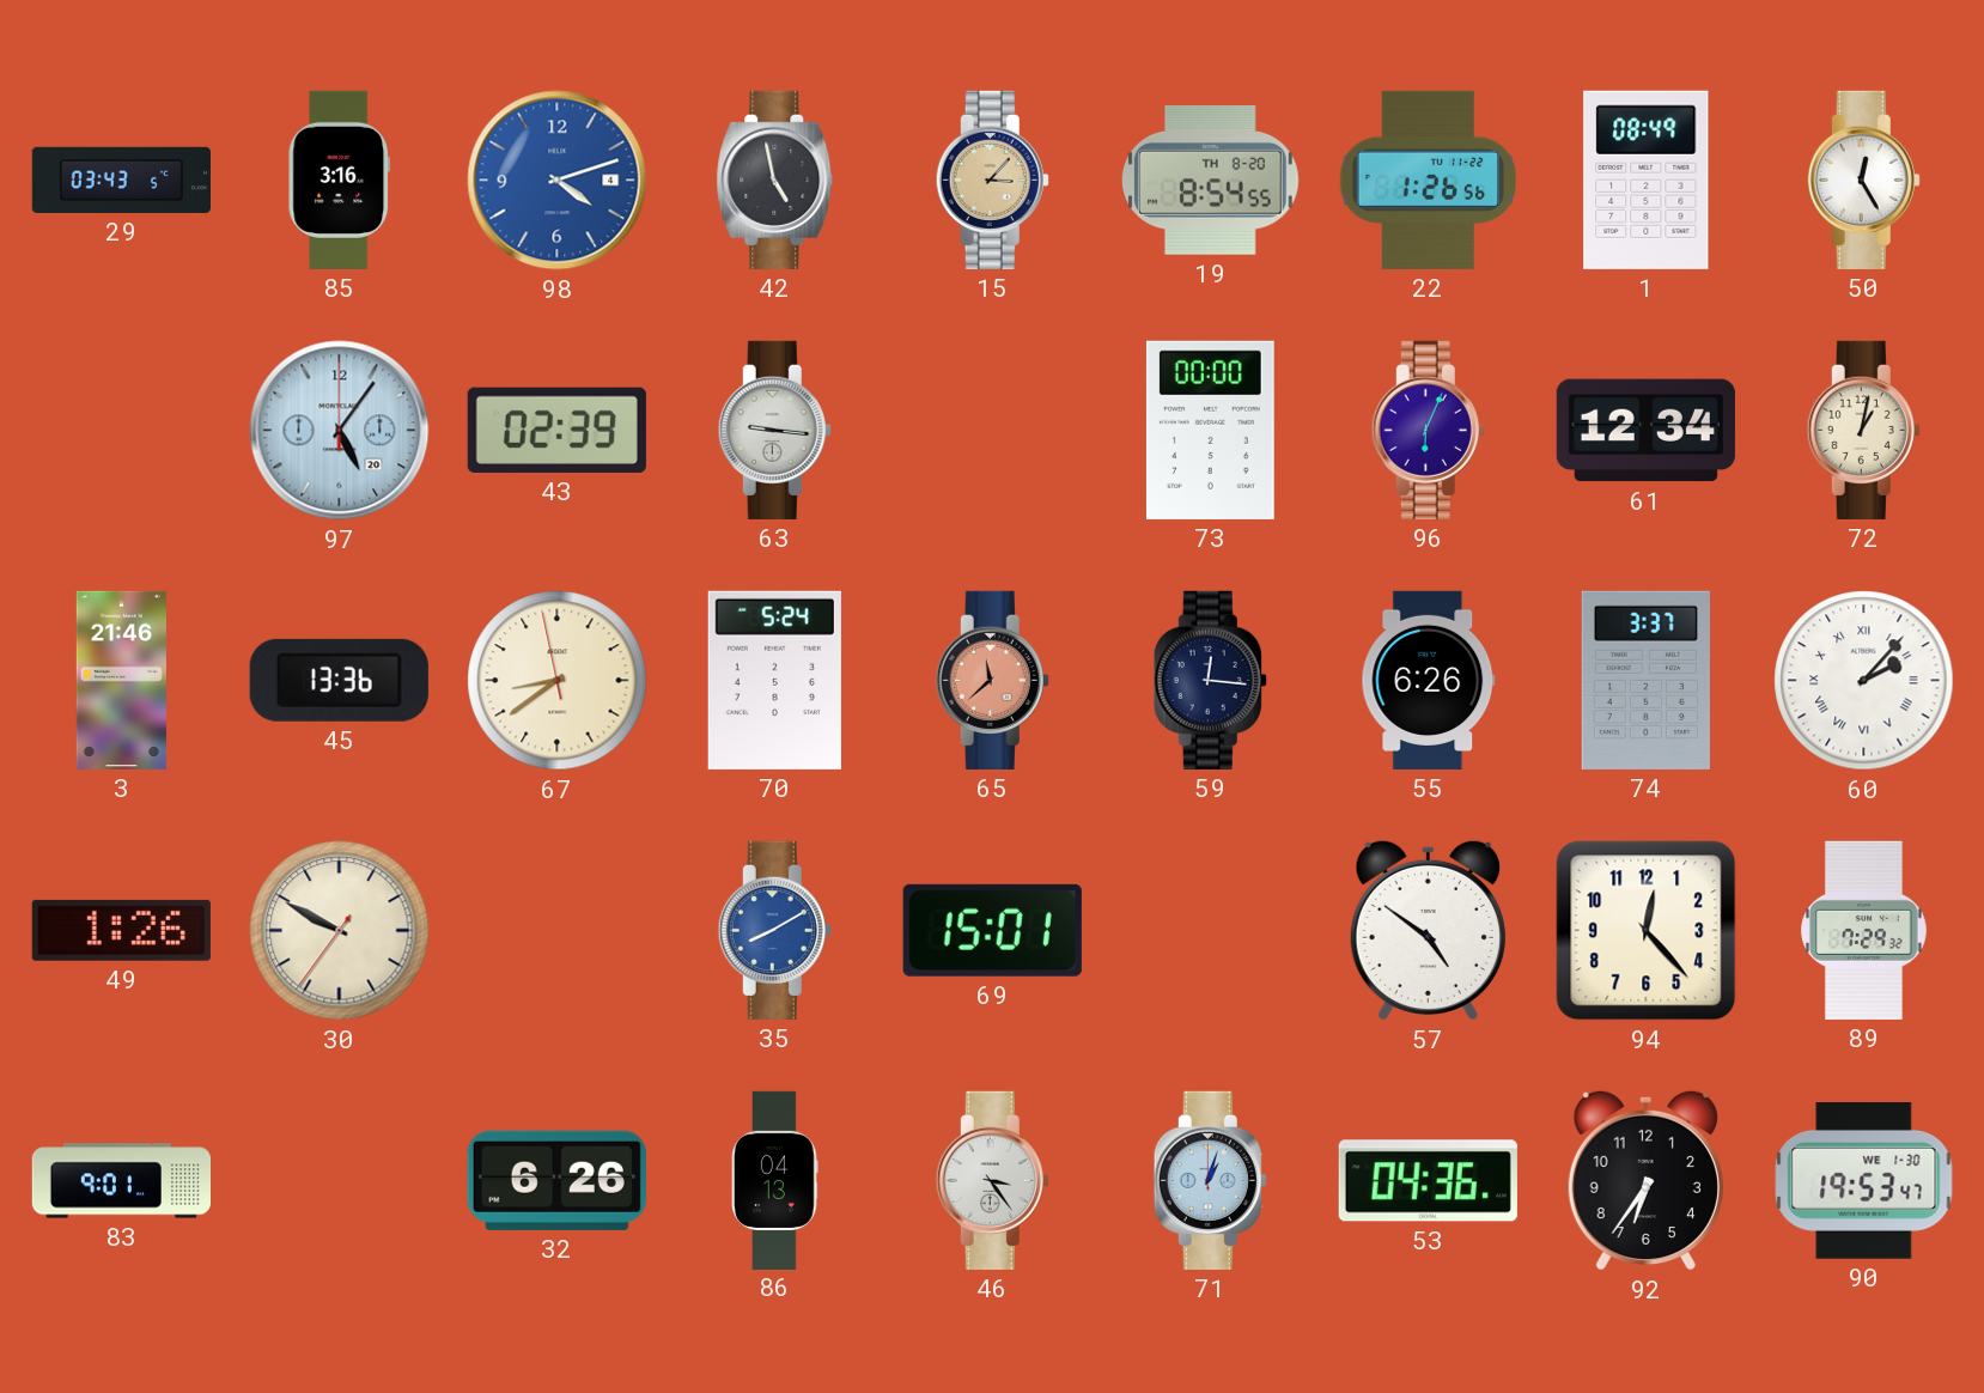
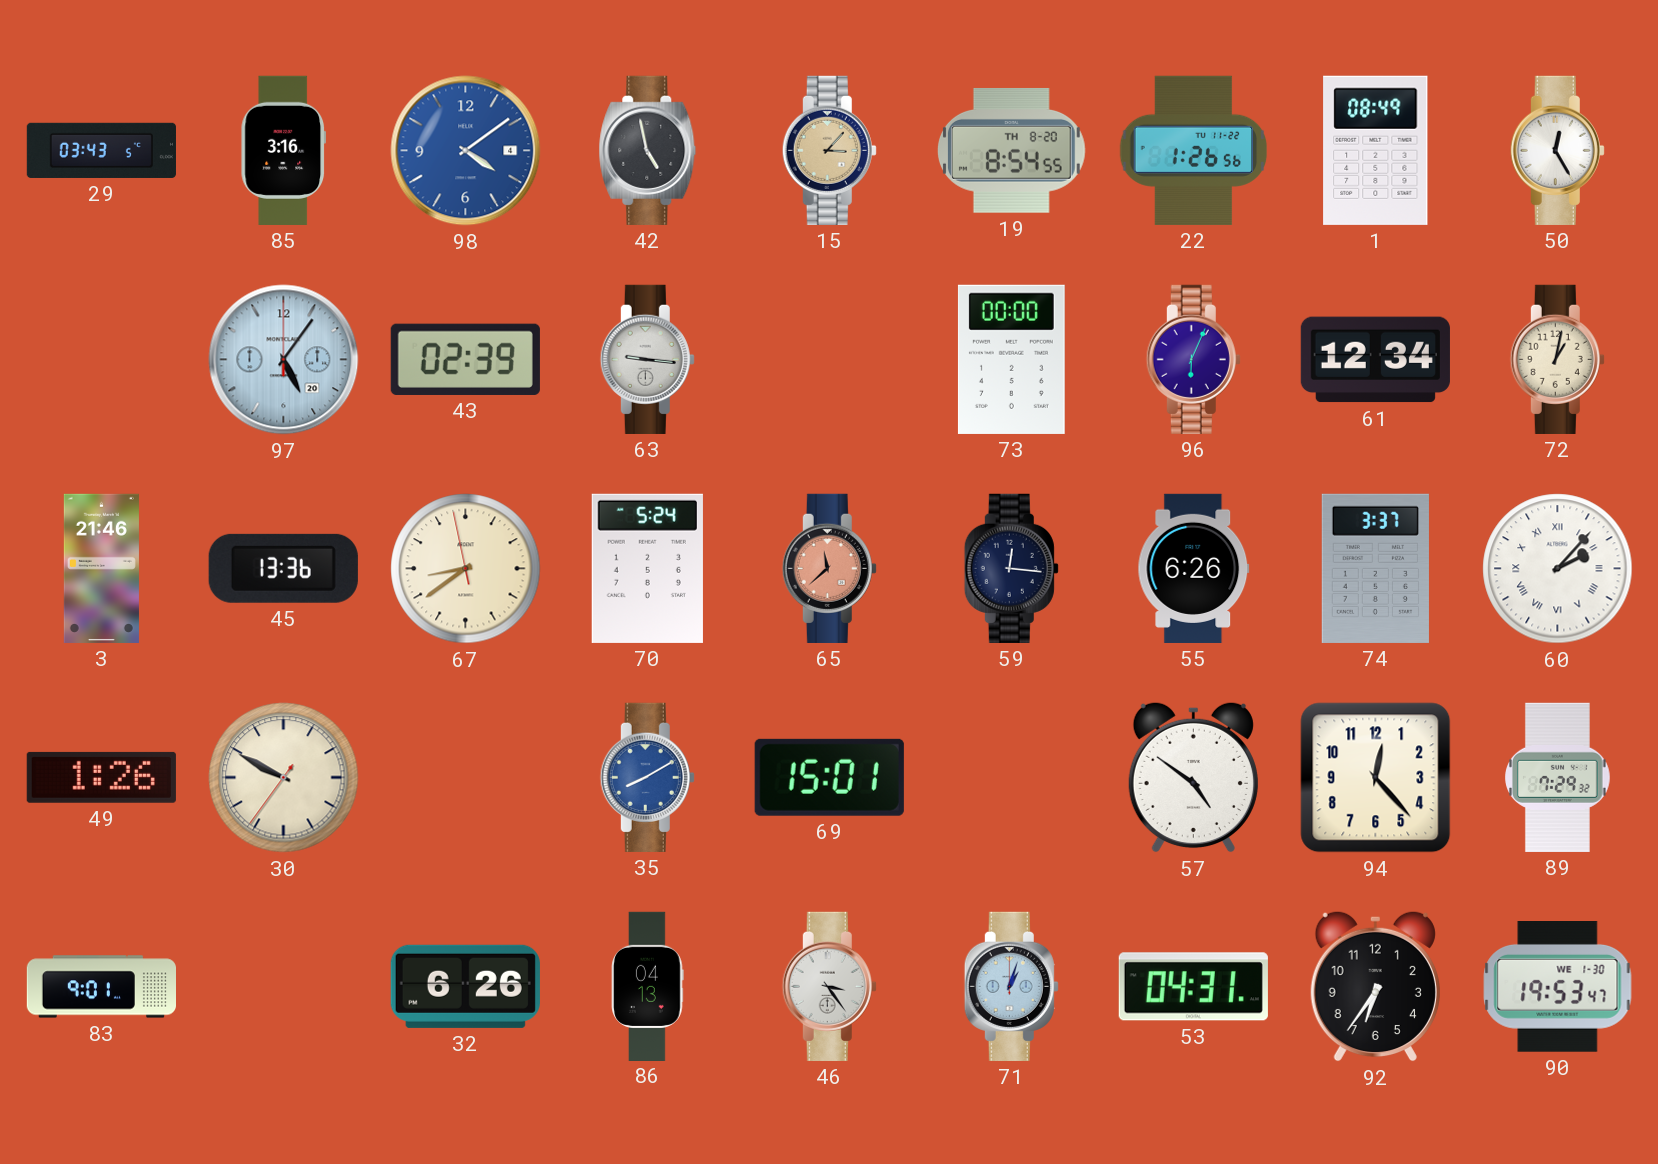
98: 4:12 -> 4:09 (466, 151)
53: 04:36 -> 04:31 (1193, 987)
